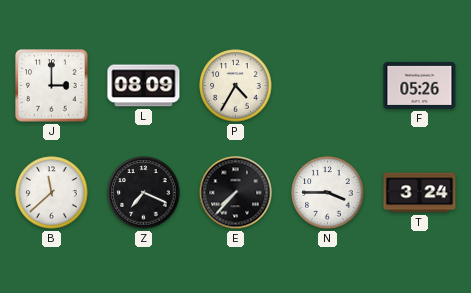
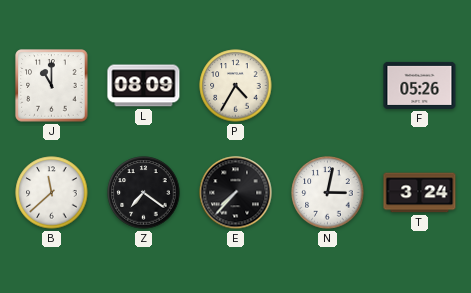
J: 3:00 -> 11:00 (52, 86)
Z: 7:19 -> 7:21 (144, 193)
N: 3:45 -> 3:02 (328, 193)
